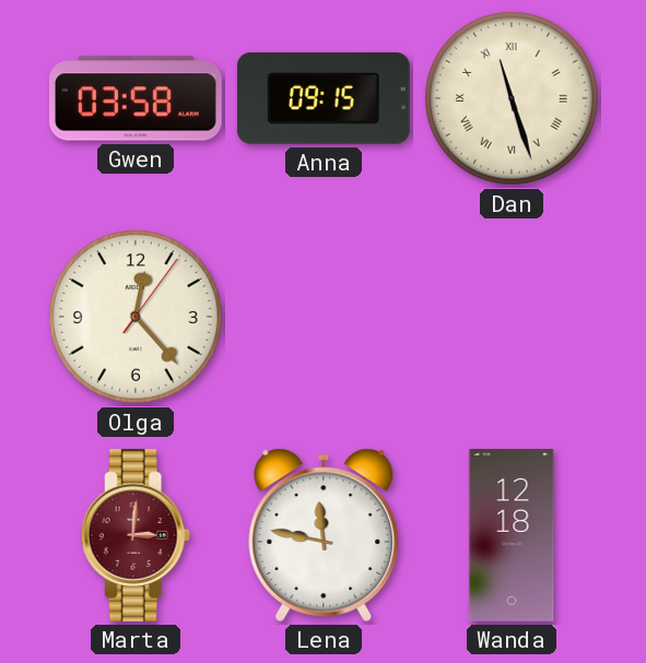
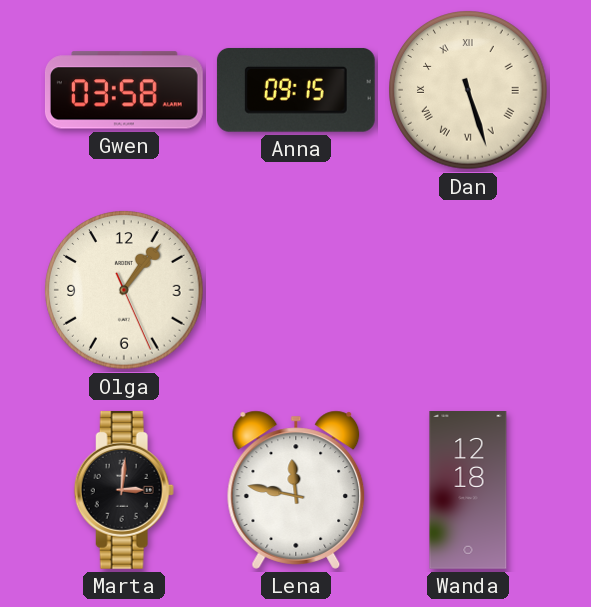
Dan: 11:27 -> 5:27 (468, 90)
Olga: 12:23 -> 1:06 (124, 290)
Marta dial: burgundy -> black (124, 490)
